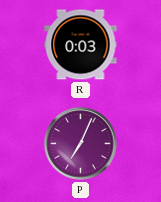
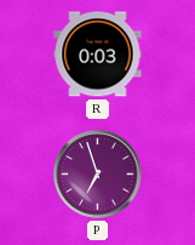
P: 7:04 -> 6:57 (98, 175)
